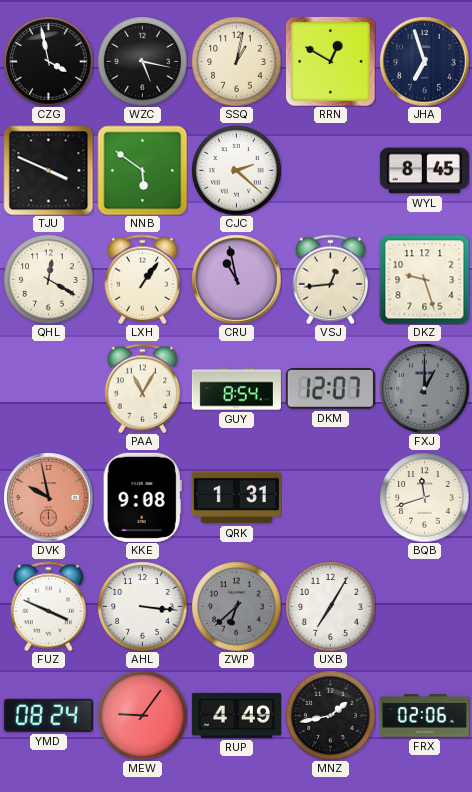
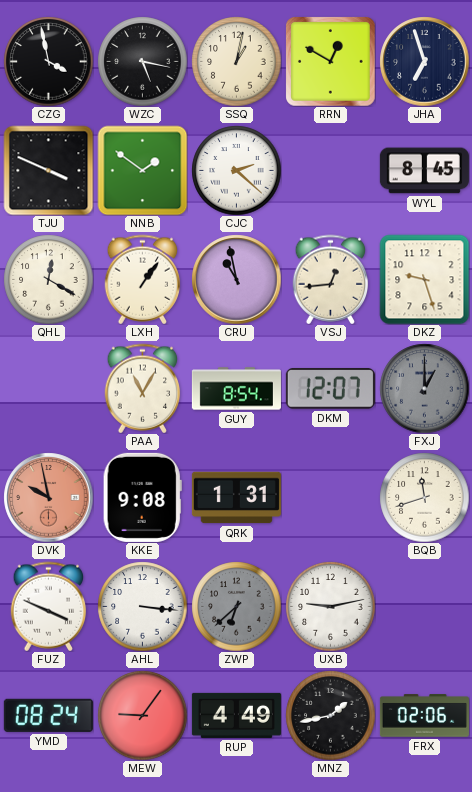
NNB: 5:51 -> 1:51 (142, 170)
UXB: 7:05 -> 9:13 (330, 606)
